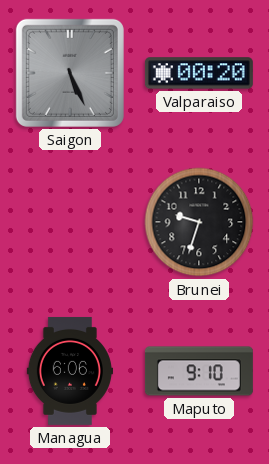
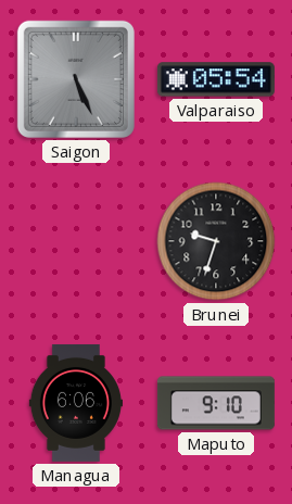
Valparaiso: 00:20 -> 05:54 (216, 79)
